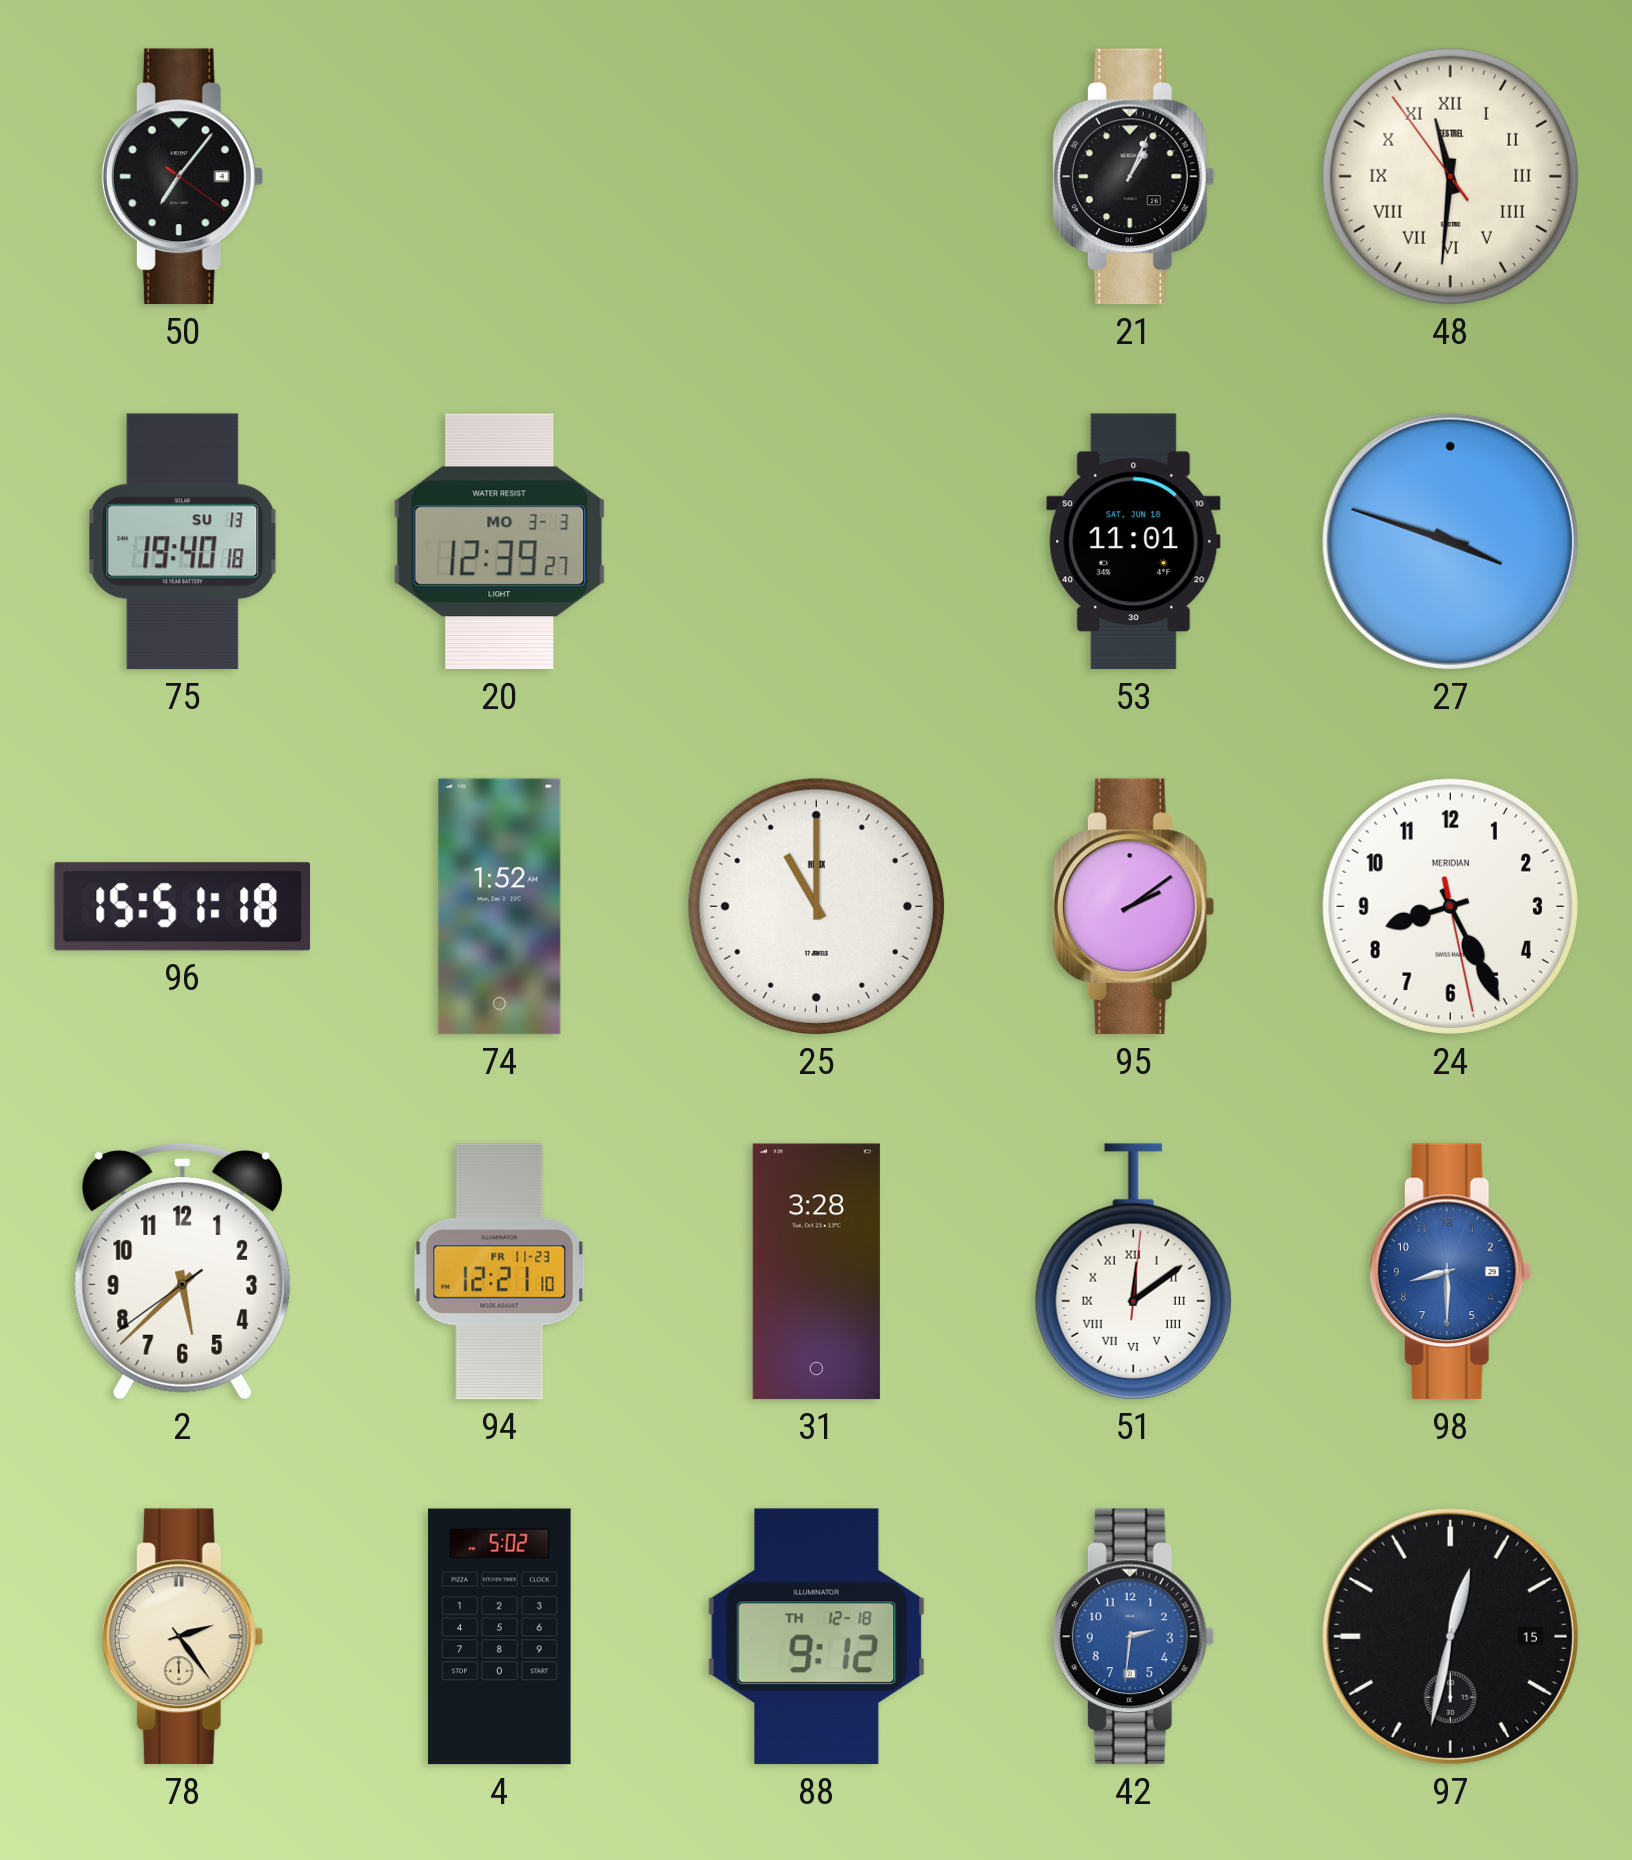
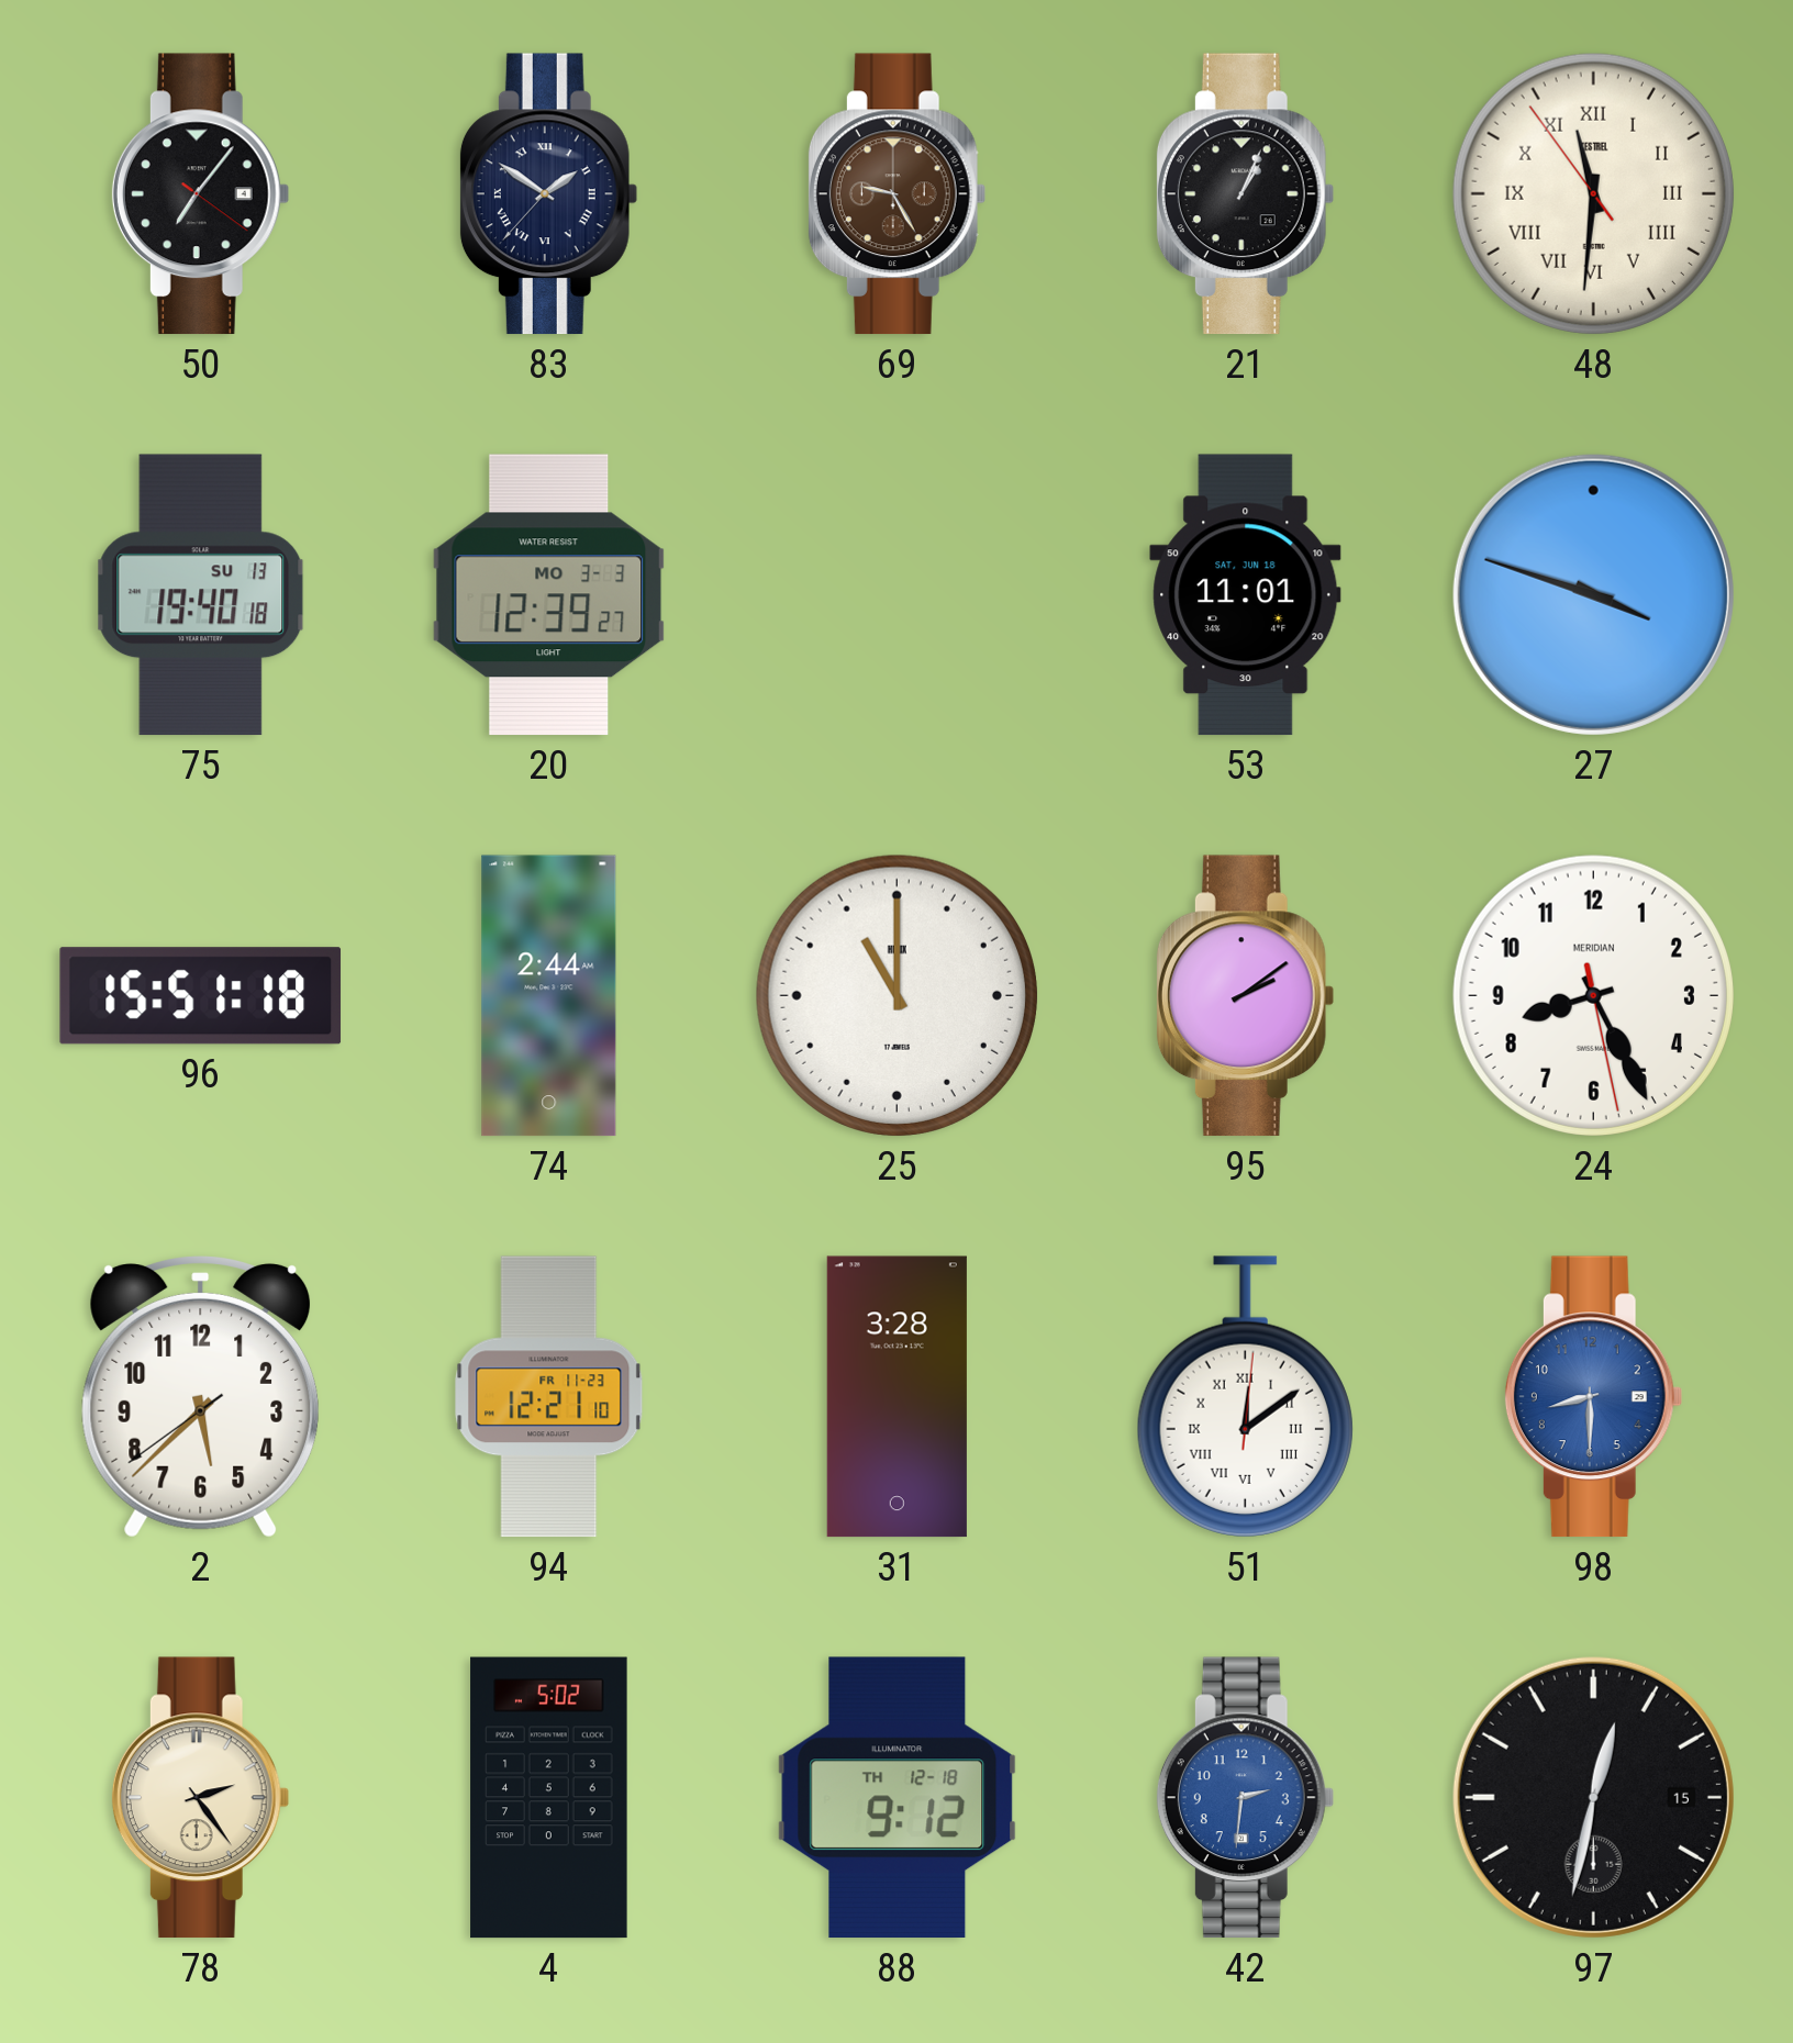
83: none -> 1:50 (548, 194)
69: none -> 9:25 (896, 194)
74: 1:52 -> 2:44 (549, 996)
